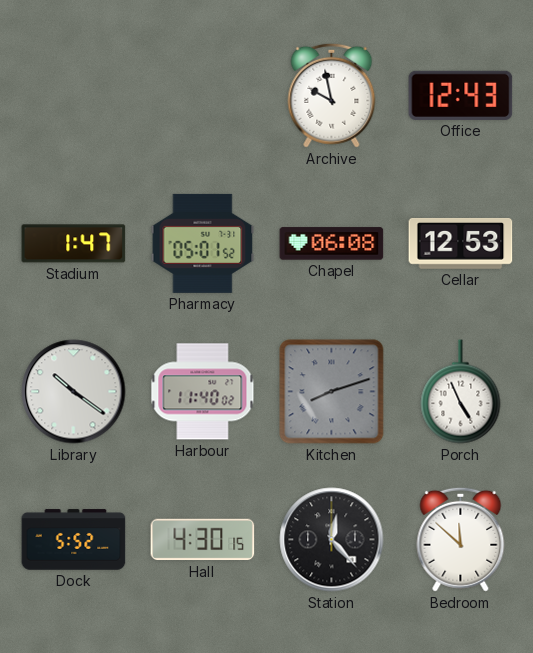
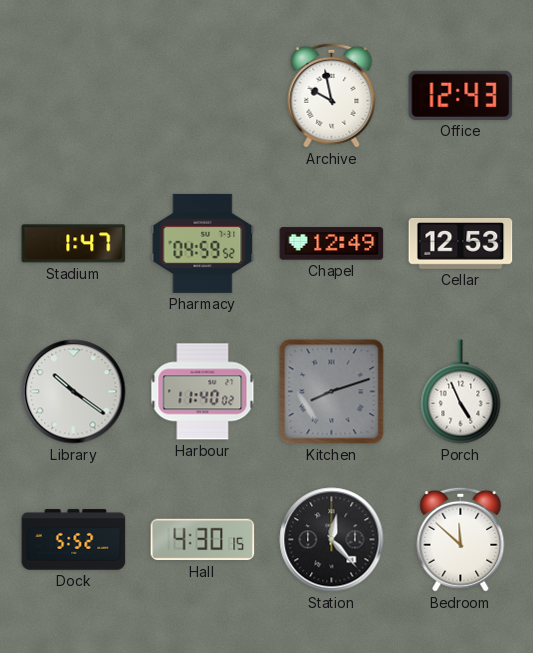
Pharmacy: 05:01 -> 04:59 (203, 243)
Chapel: 06:08 -> 12:49 (332, 244)
